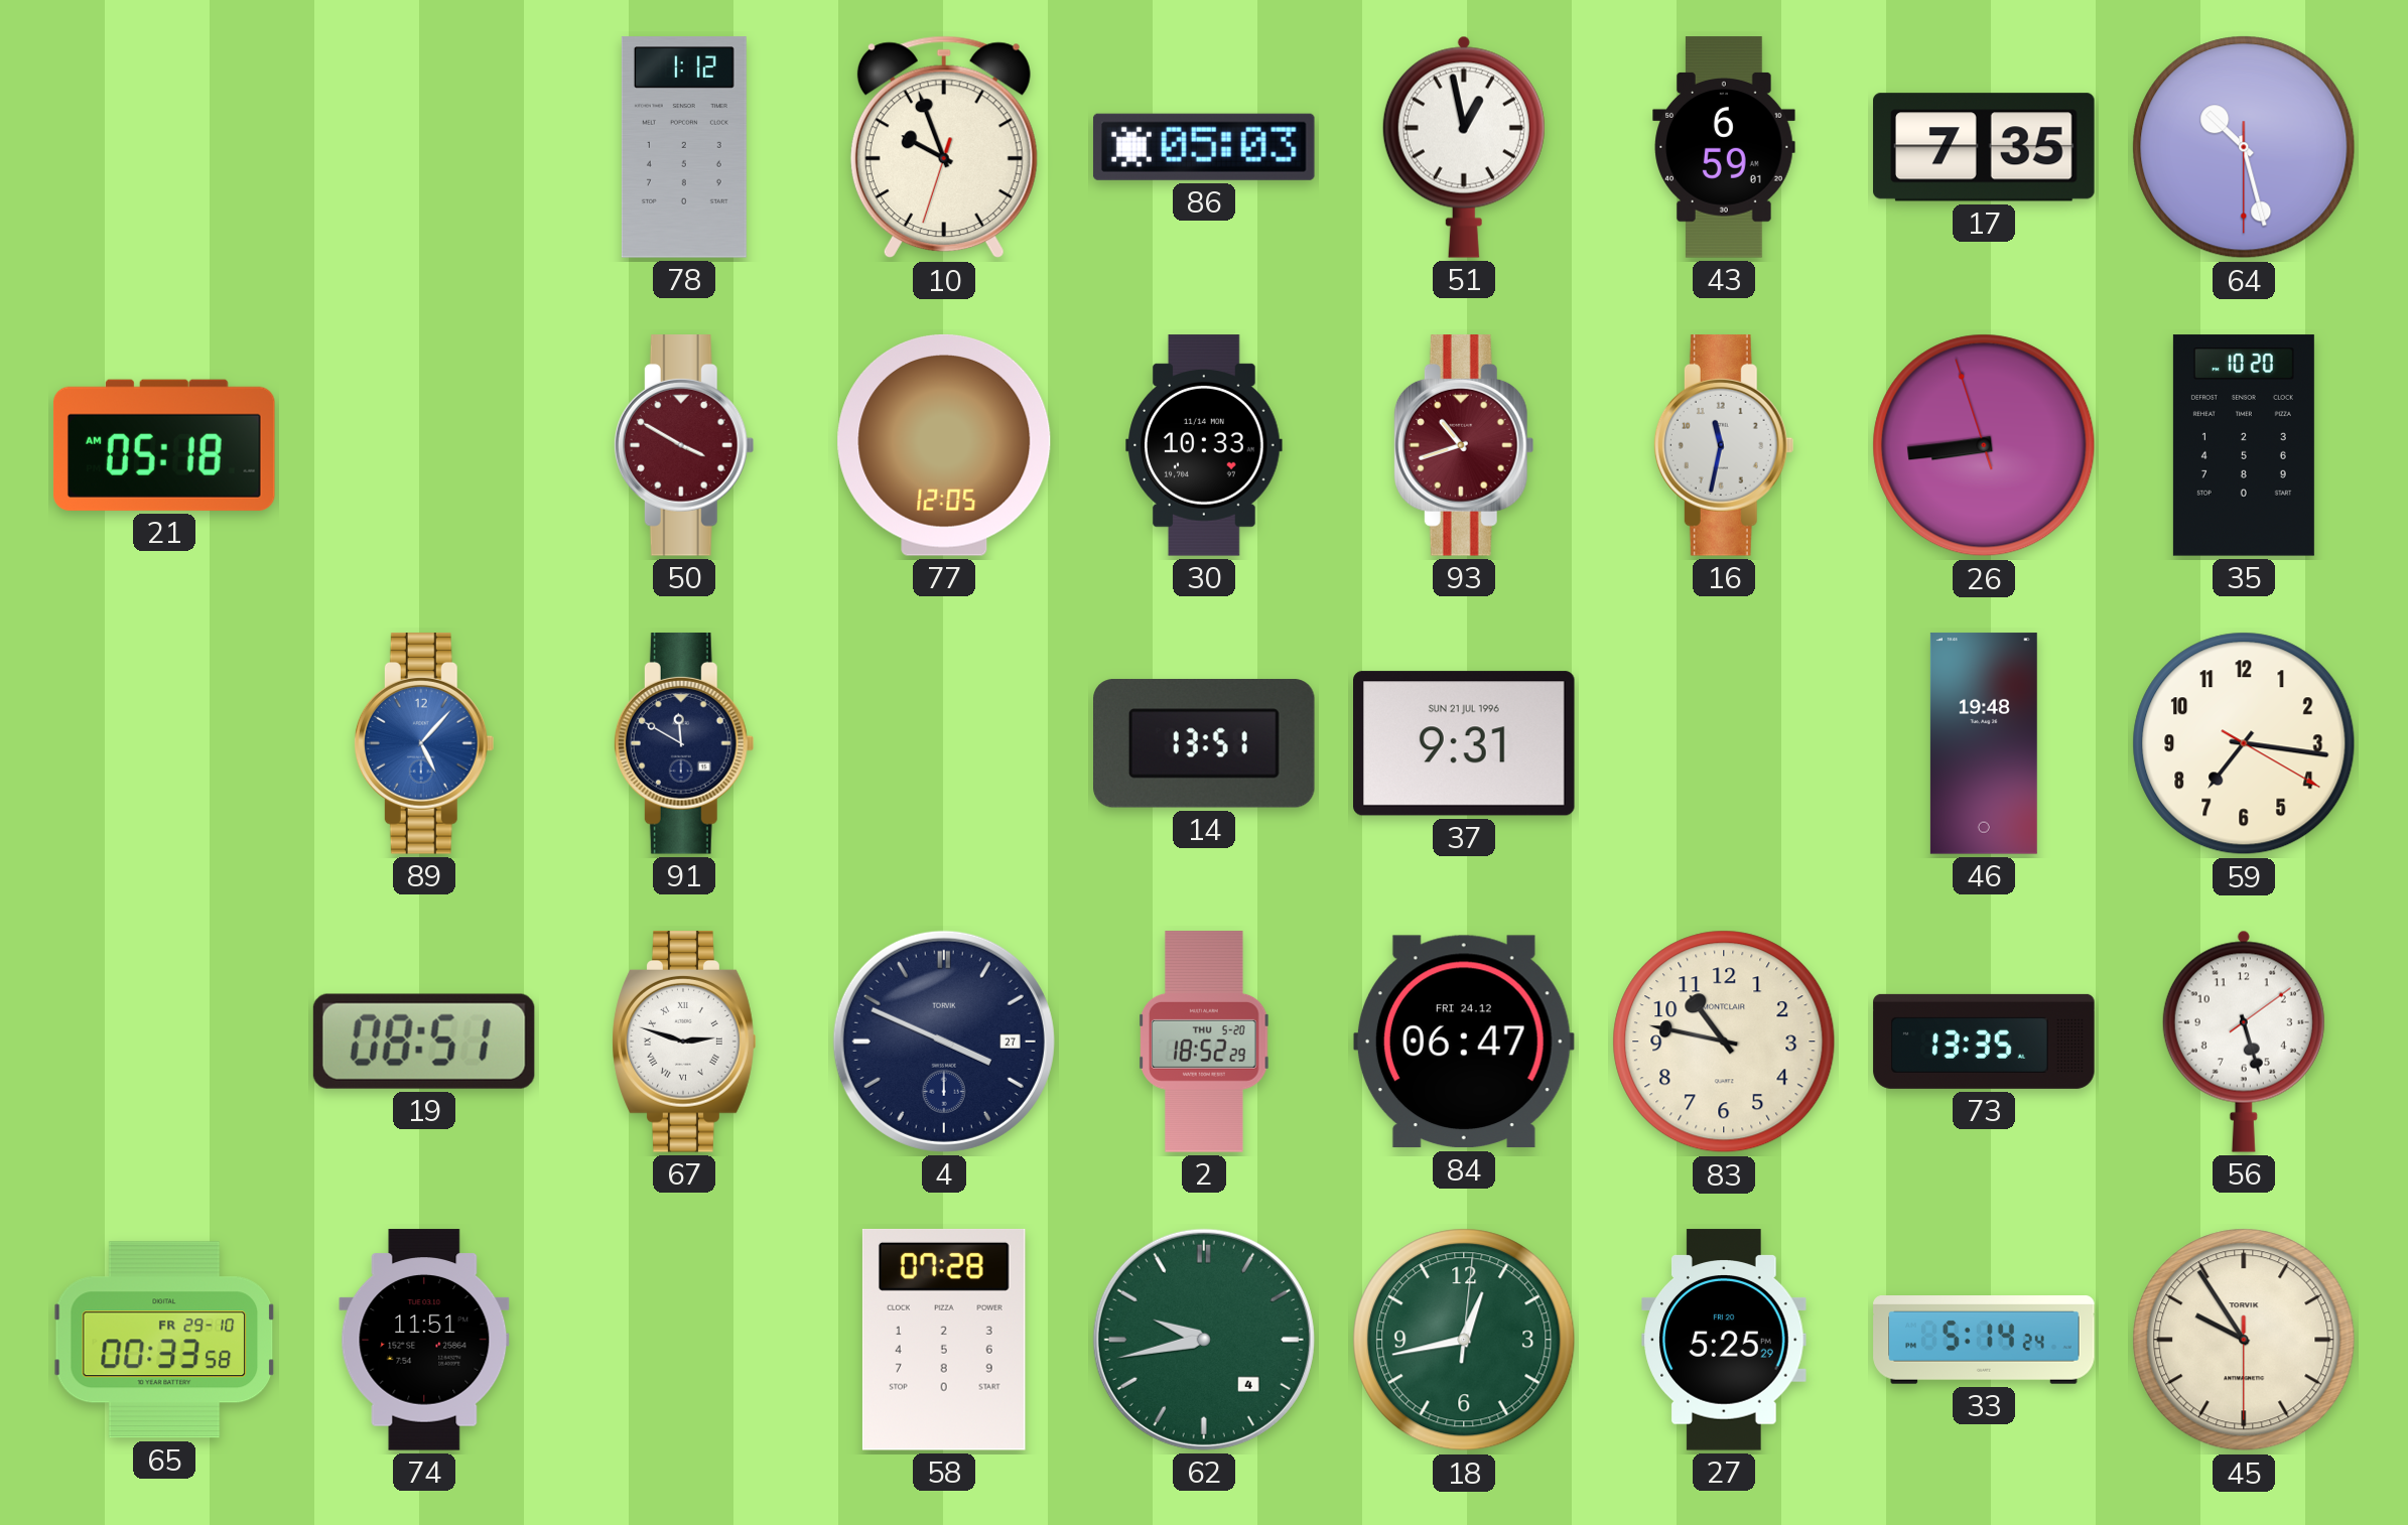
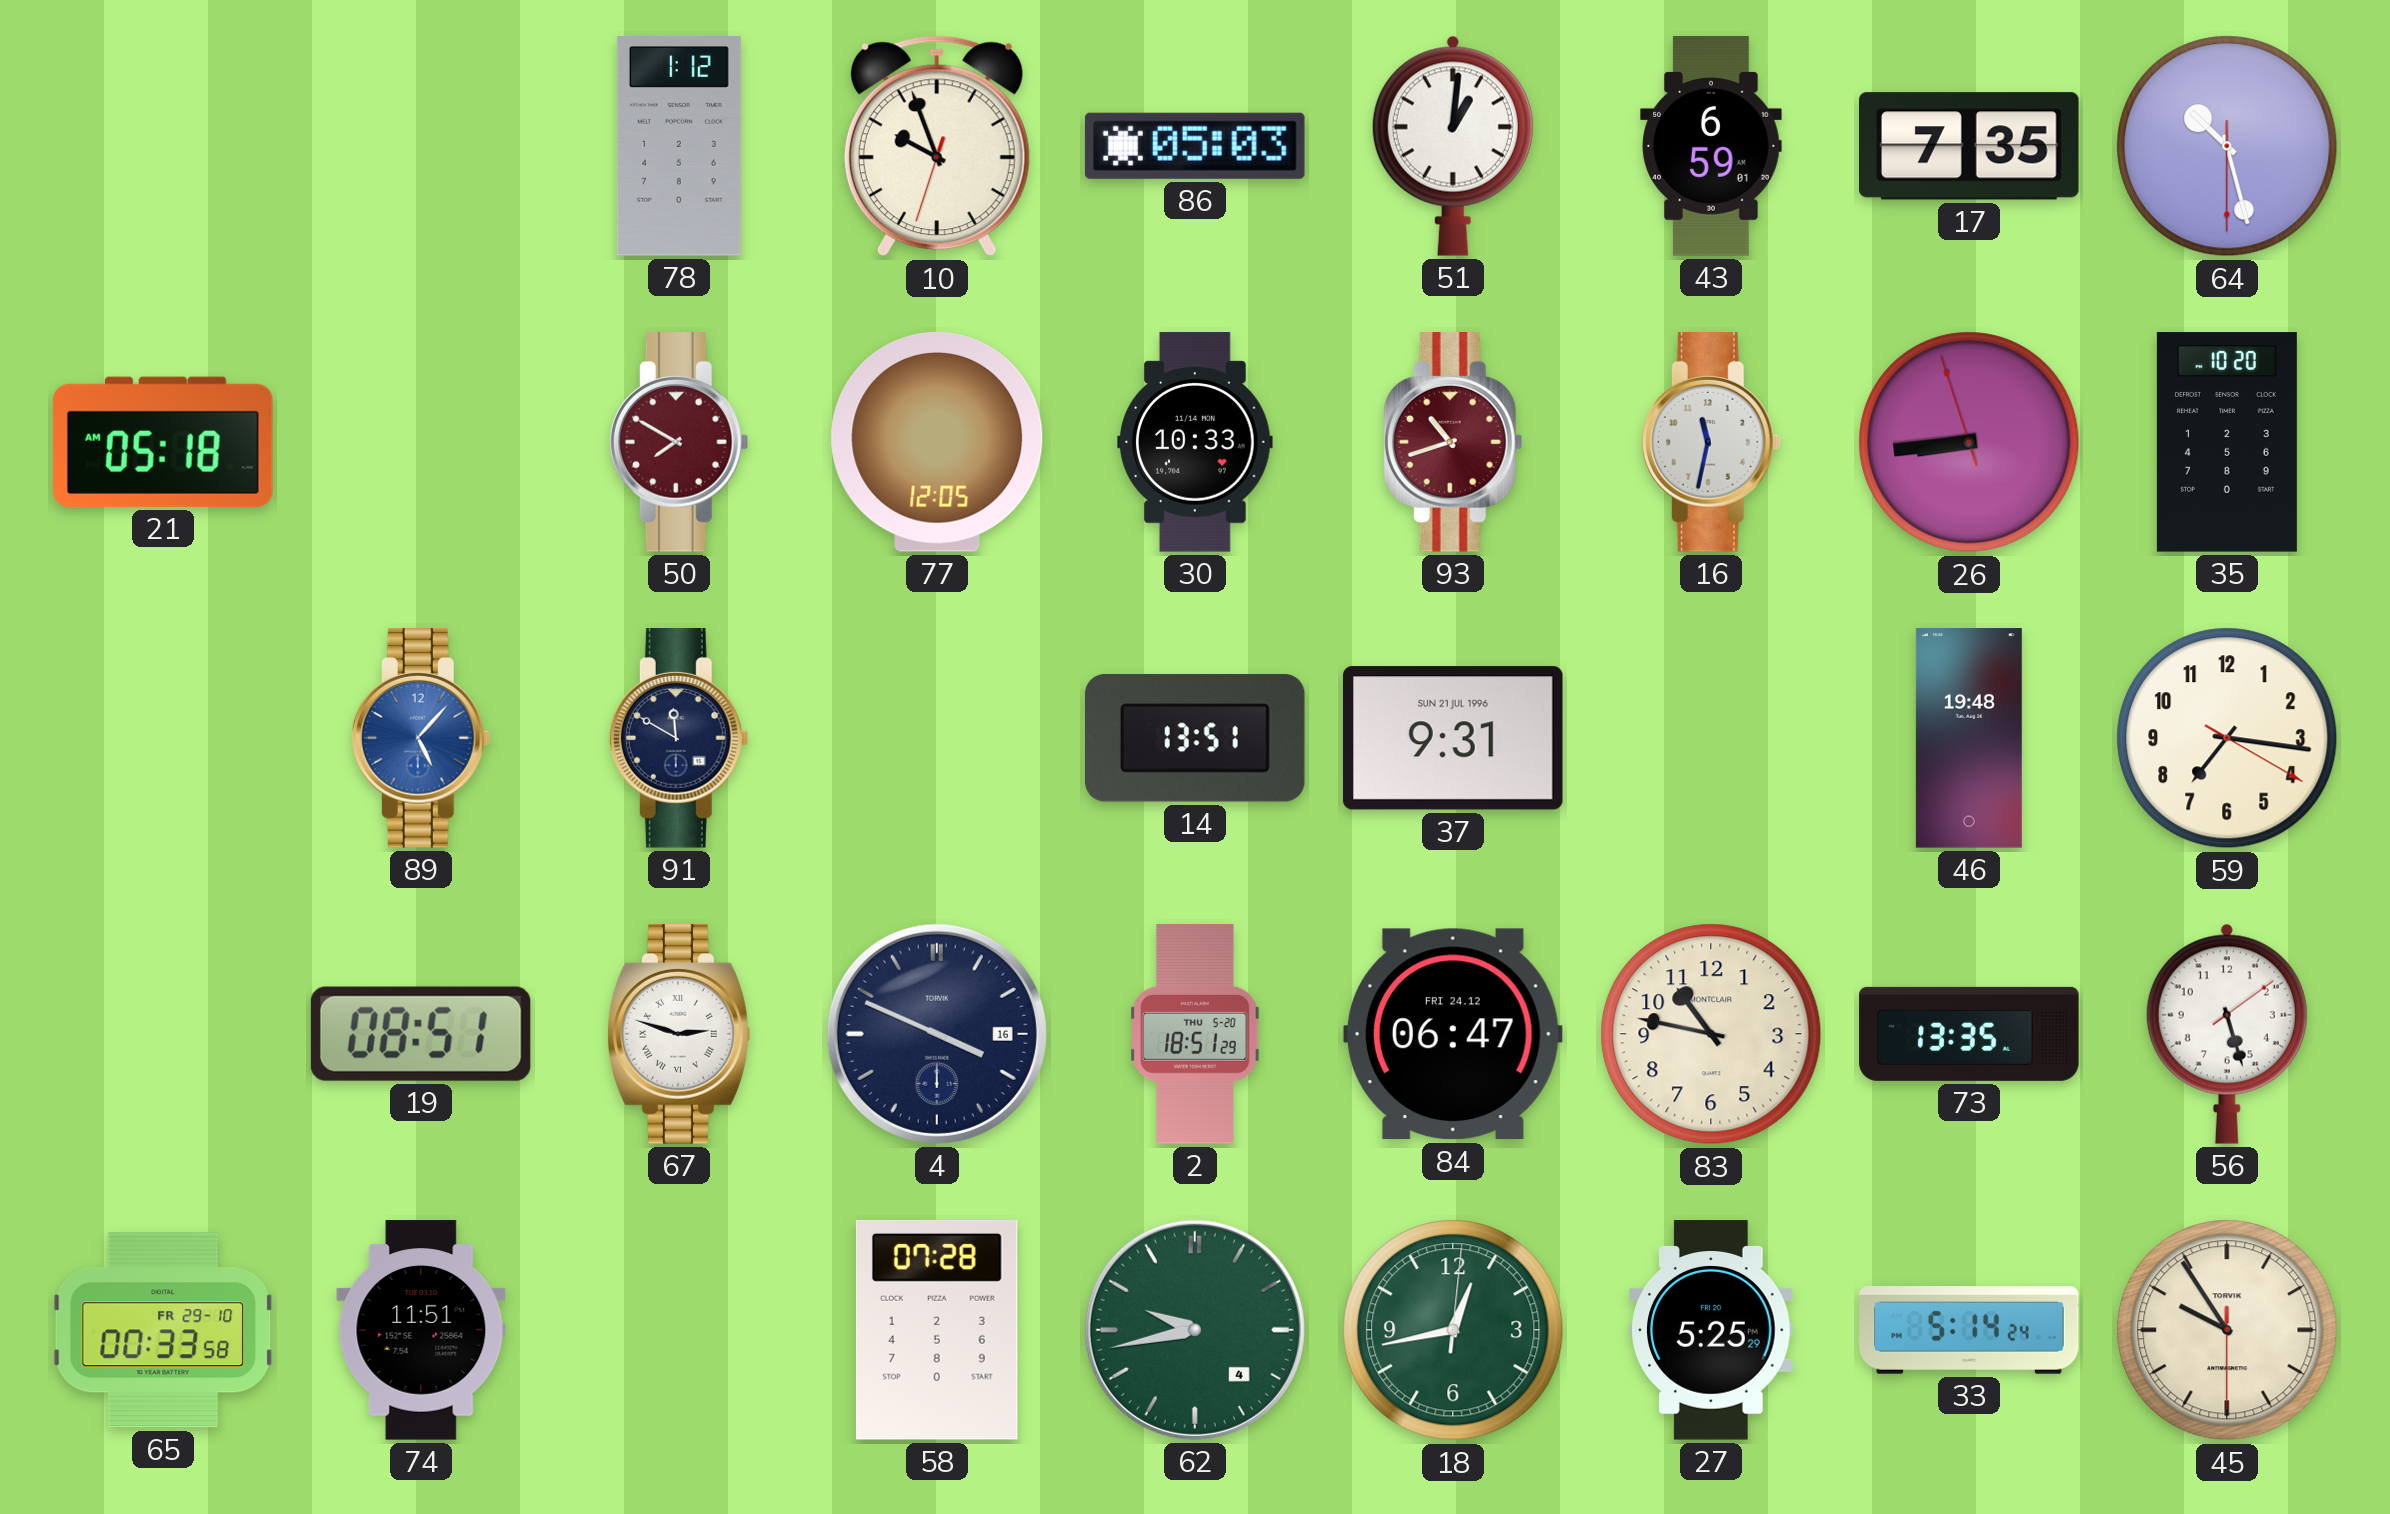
51: 12:58 -> 1:01 (1453, 146)
50: 3:50 -> 7:50 (679, 442)
4 date: 27 -> 16 (937, 1034)
2: 18:52 -> 18:51 (1195, 1034)
